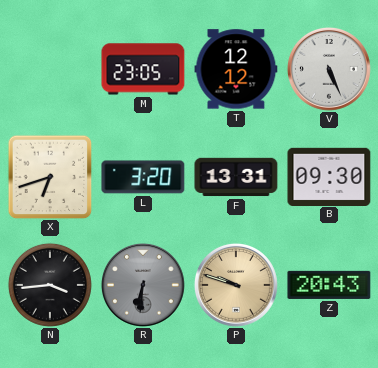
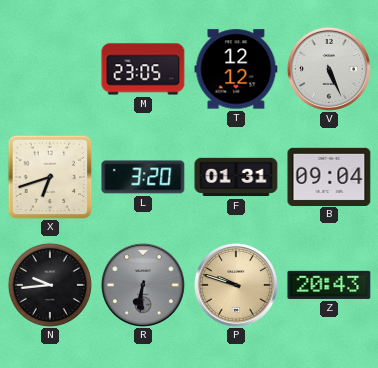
F: 13:31 -> 01:31 (236, 177)
B: 09:30 -> 09:04 (329, 176)
N: 3:44 -> 9:44 (50, 285)
